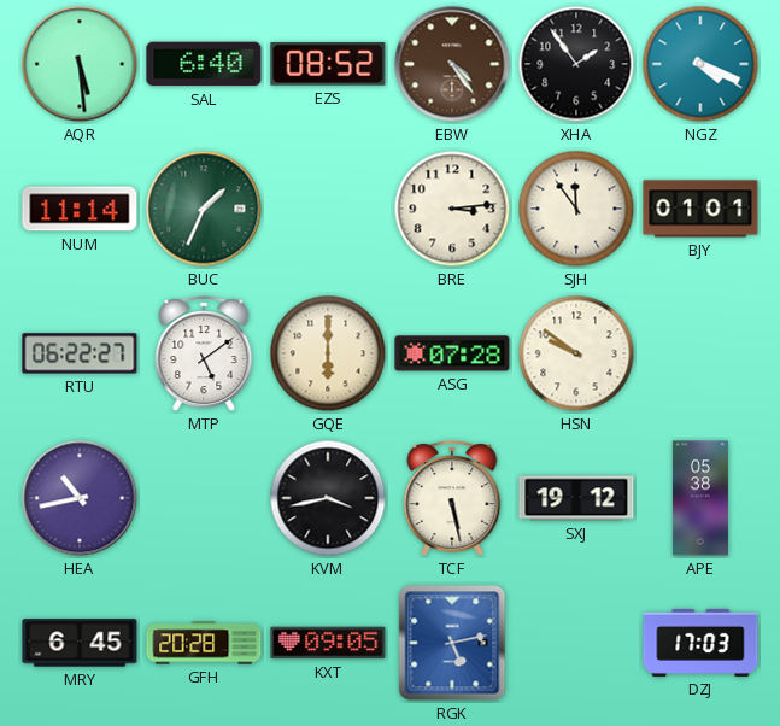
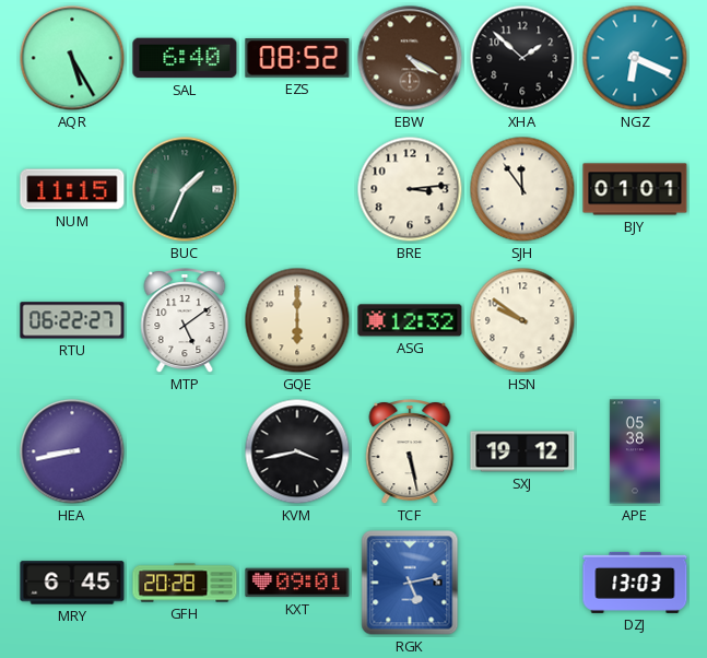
AQR: 5:29 -> 5:25 (72, 58)
EBW: 4:24 -> 4:20 (410, 58)
XHA: 1:54 -> 1:52 (522, 58)
NGZ: 4:19 -> 6:19 (635, 58)
NUM: 11:14 -> 11:15 (72, 189)
ASG: 07:28 -> 12:32 (410, 320)
HEA: 10:43 -> 8:43 (72, 451)
KXT: 09:05 -> 09:01 (297, 583)
DZJ: 17:03 -> 13:03 (635, 583)
